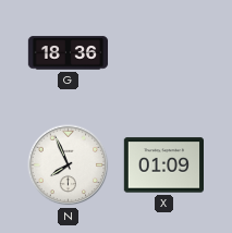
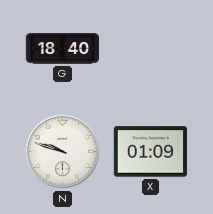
G: 18:36 -> 18:40 (63, 49)
N: 7:56 -> 9:48 (63, 152)
